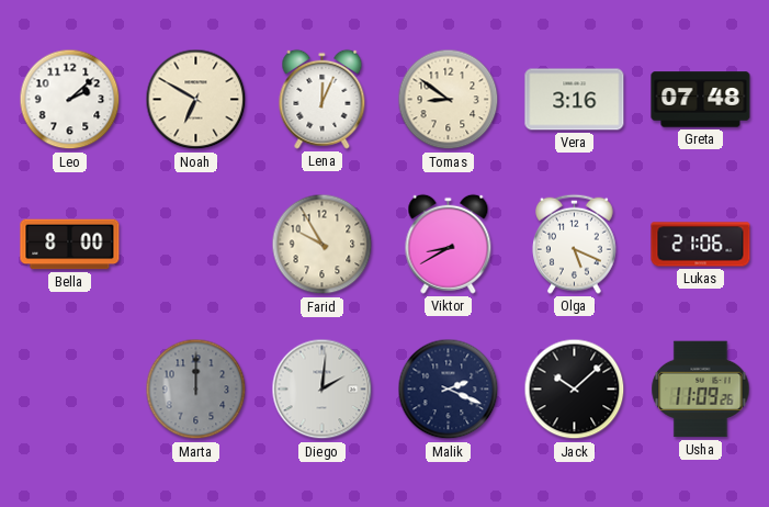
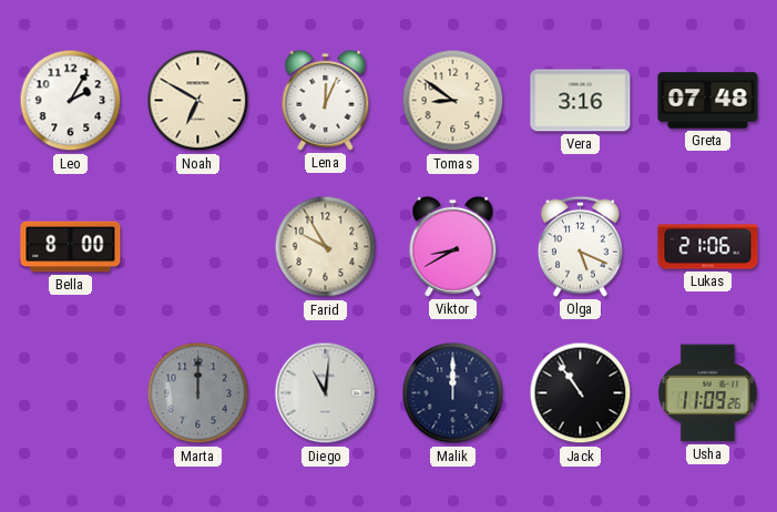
Leo: 2:08 -> 2:05 (71, 101)
Diego: 2:01 -> 11:01 (326, 393)
Malik: 2:19 -> 12:00 (453, 393)
Jack: 10:08 -> 10:54 (581, 393)
